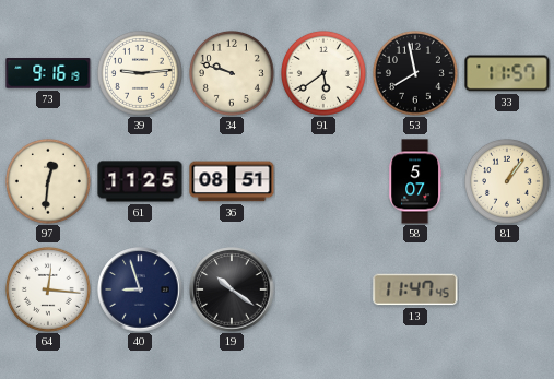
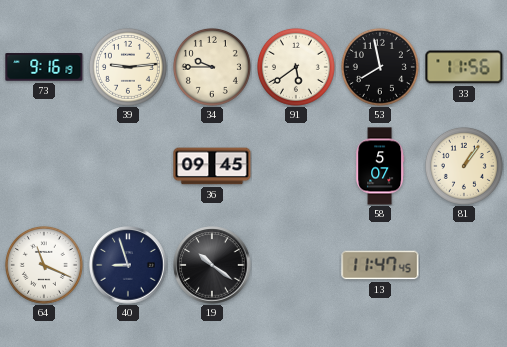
34: 9:48 -> 9:45 (212, 67)
33: 11:57 -> 11:56 (464, 67)
97: 12:31 -> none (48, 181)
61: 11:25 -> none (140, 181)
36: 08:51 -> 09:45 (212, 166)
64: 12:16 -> 11:19 (44, 265)
